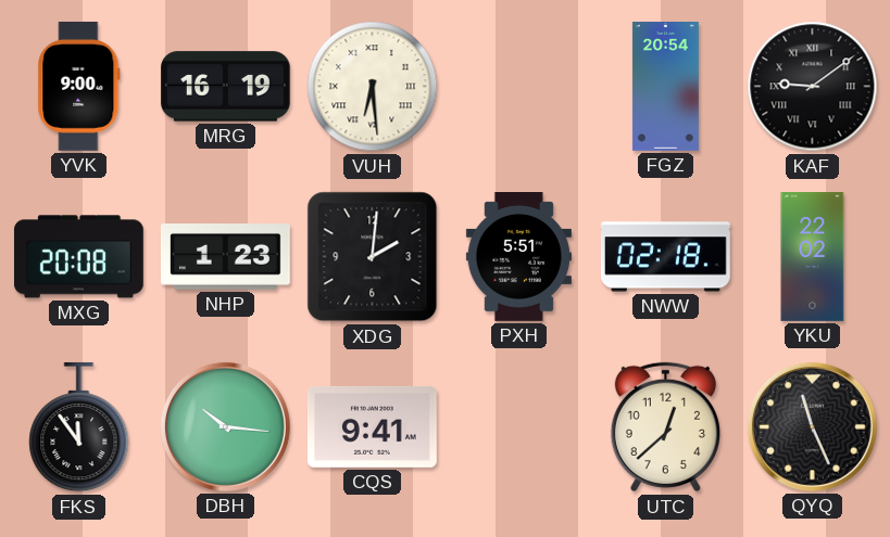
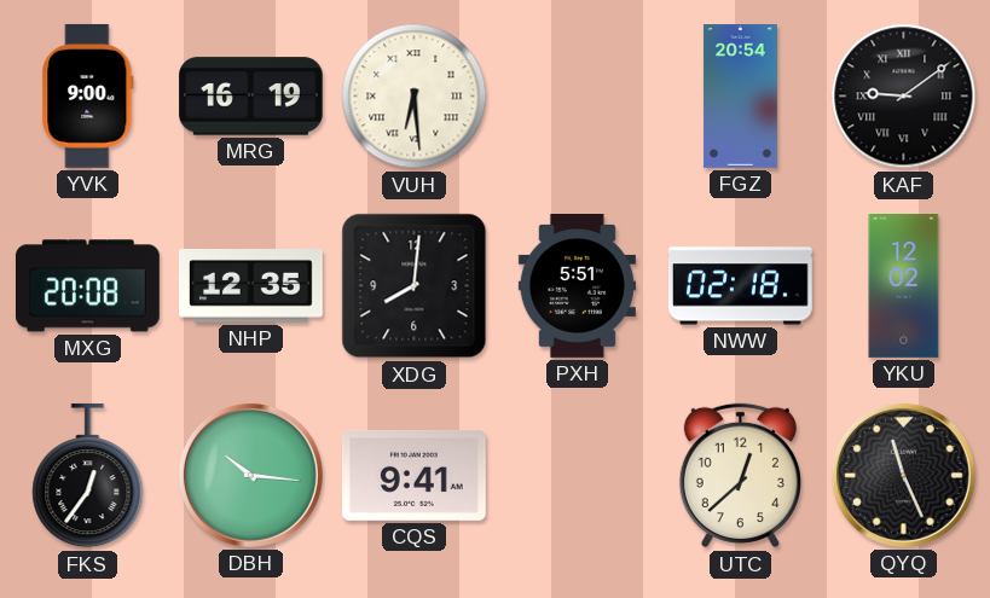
NHP: 1:23 -> 12:35 (250, 286)
XDG: 2:01 -> 8:01 (415, 286)
YKU: 22:02 -> 12:02 (904, 286)
FKS: 11:54 -> 12:36 (88, 476)
